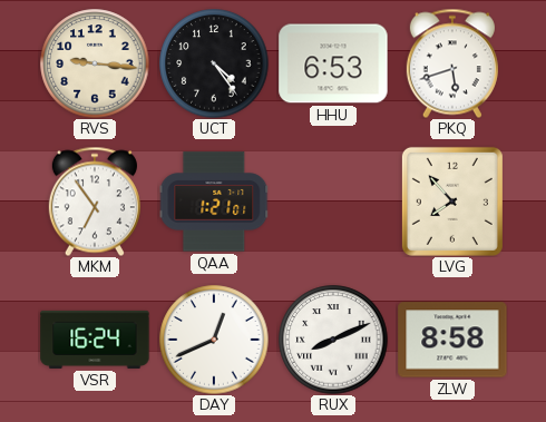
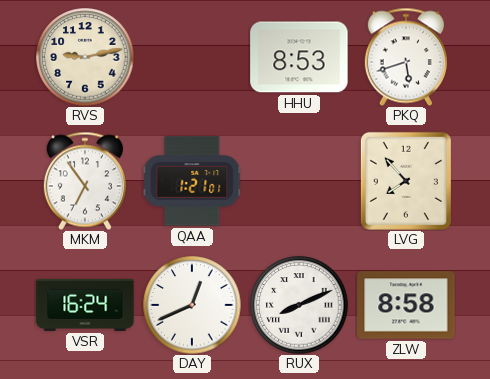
RVS: 9:16 -> 9:13 (85, 57)
UCT: 4:24 -> none (214, 63)
HHU: 6:53 -> 8:53 (299, 57)
